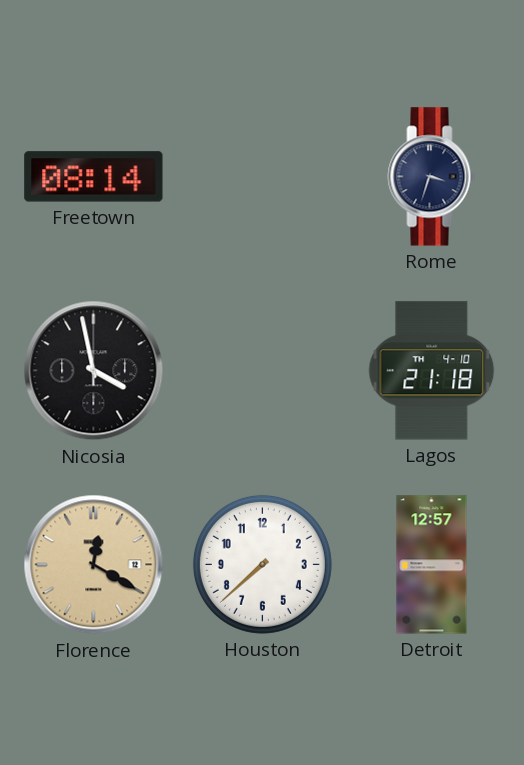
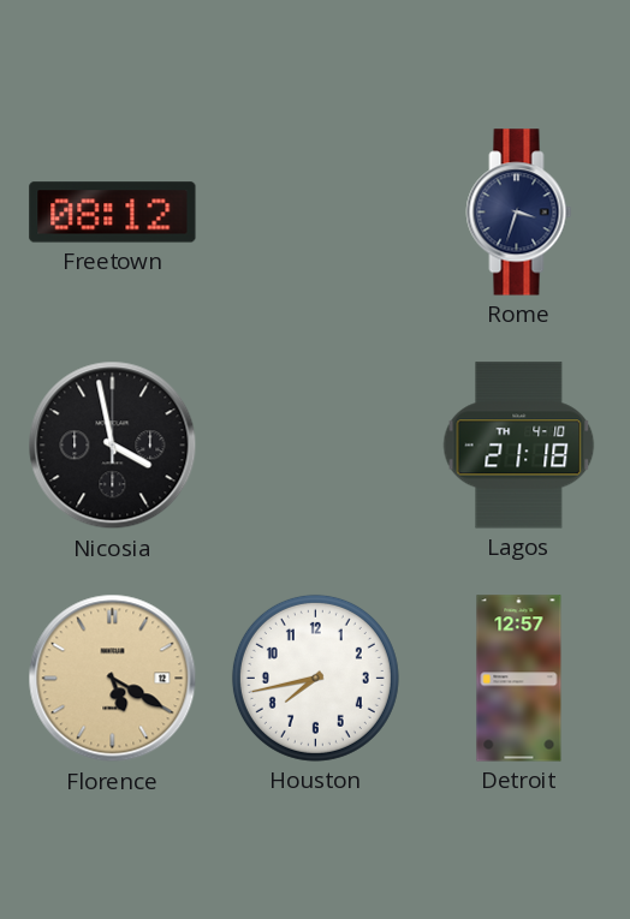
Freetown: 08:14 -> 08:12 (113, 213)
Florence: 12:20 -> 5:20 (113, 679)
Houston: 7:38 -> 7:43 (315, 678)
